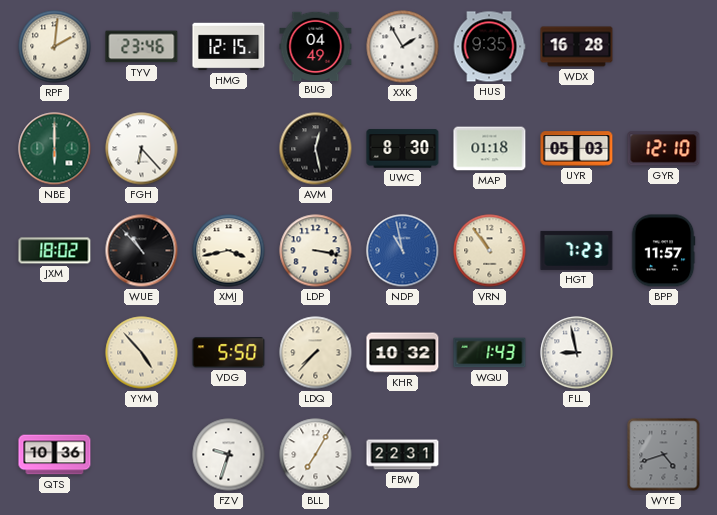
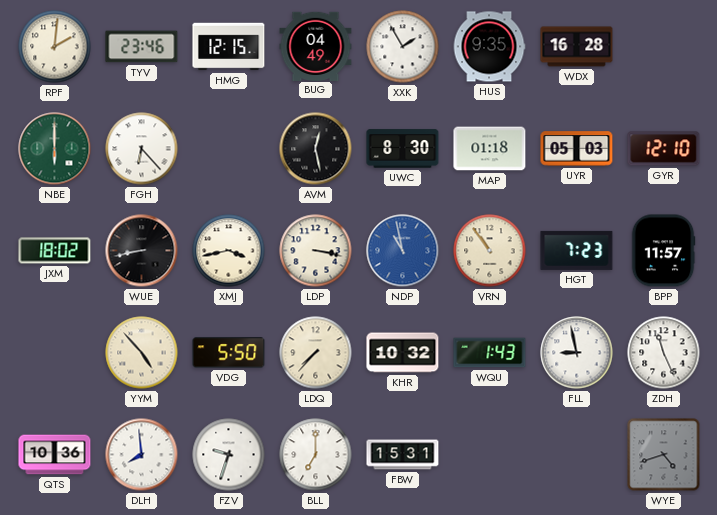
WUE: 10:53 -> 8:43 (142, 251)
ZDH: none -> 11:26 (664, 353)
DLH: none -> 7:59 (142, 455)
BLL: 7:05 -> 7:00 (316, 455)
FBW: 22:31 -> 15:31 (403, 455)
